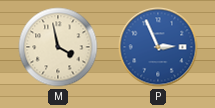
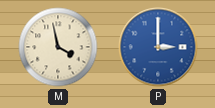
P: 2:56 -> 3:00 (158, 47)
